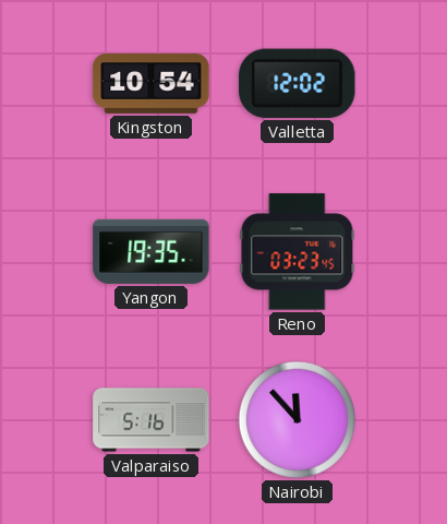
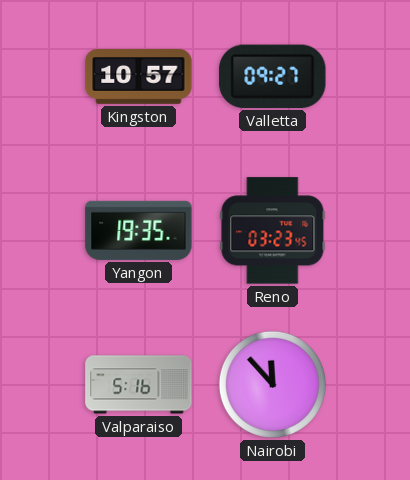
Kingston: 10:54 -> 10:57 (139, 77)
Valletta: 12:02 -> 09:27 (273, 76)
